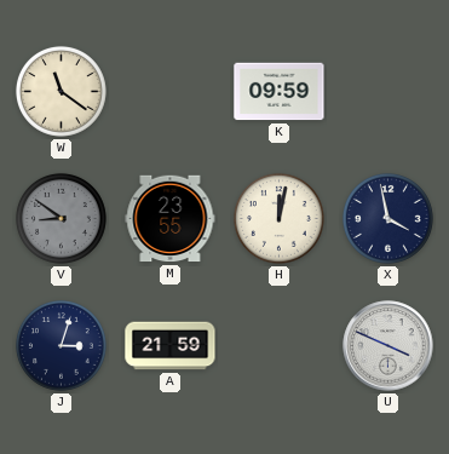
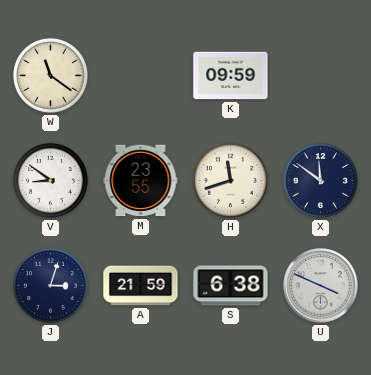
V dial: grey -> white (50, 180)
H: 12:02 -> 11:42 (230, 180)
X: 3:58 -> 11:51 (320, 180)
S: none -> 6:38 (231, 286)
